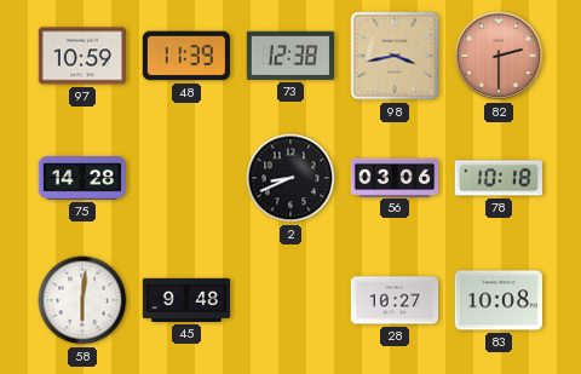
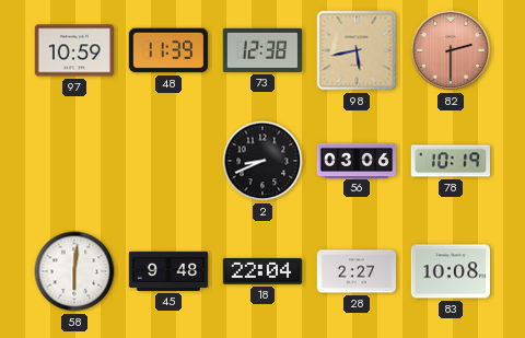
98: 3:43 -> 5:43 (357, 50)
75: 14:28 -> none (82, 178)
78: 10:18 -> 10:19 (451, 161)
18: none -> 22:04 (261, 271)
28: 10:27 -> 2:27 (357, 271)
